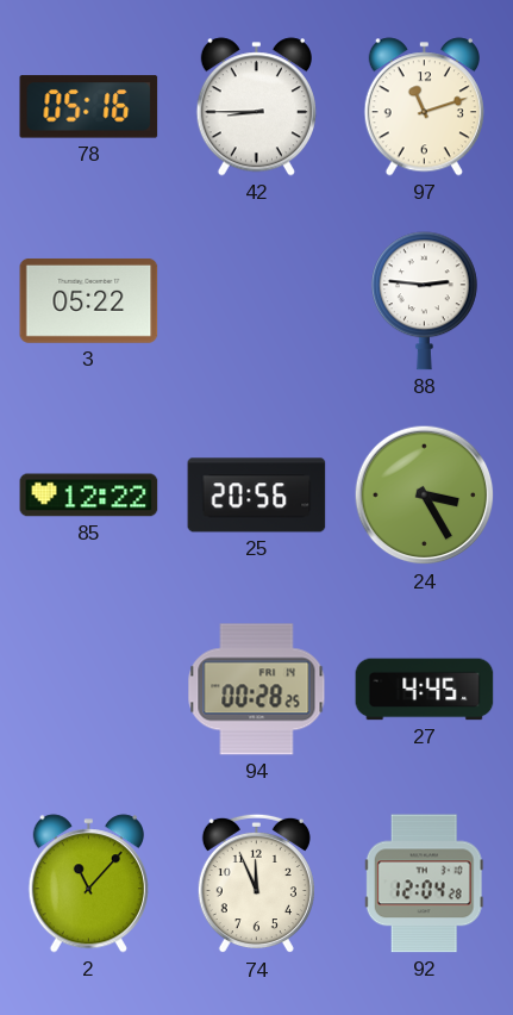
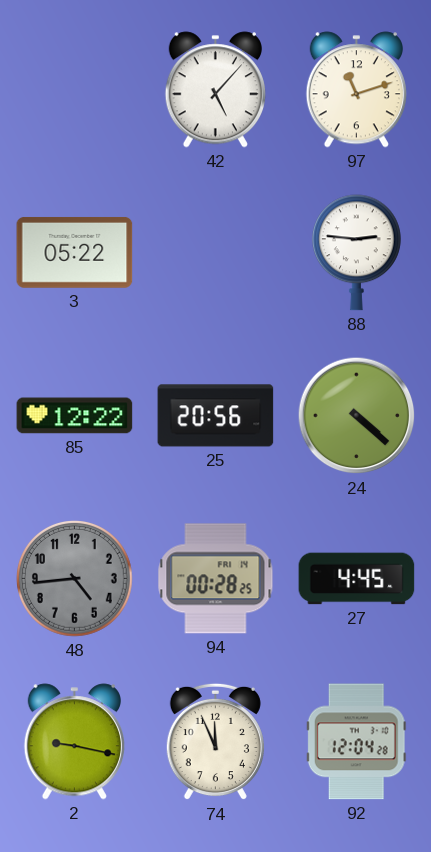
78: 05:16 -> none (89, 107)
42: 8:45 -> 5:07 (215, 90)
24: 3:25 -> 4:22 (357, 416)
48: none -> 4:44 (75, 579)
2: 11:07 -> 9:17 (74, 742)
